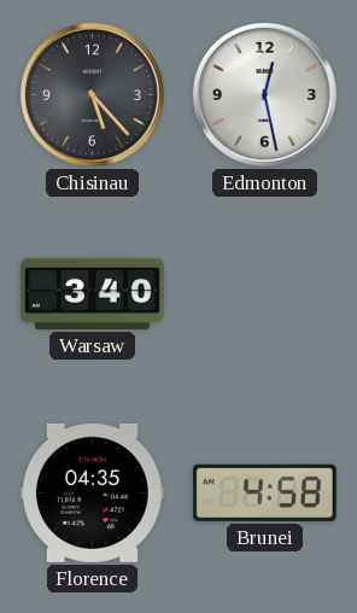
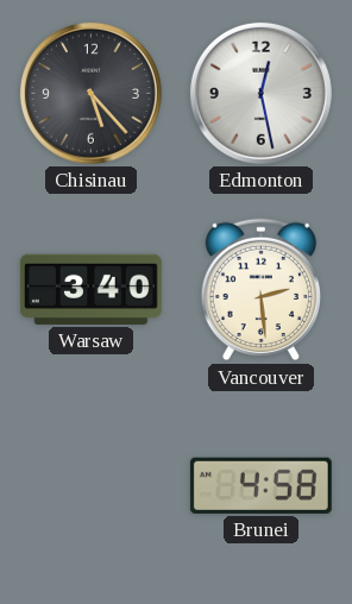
Vancouver: none -> 2:29 (260, 290)
Florence: 04:35 -> none (92, 492)
